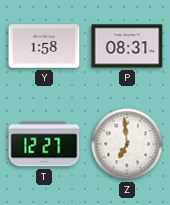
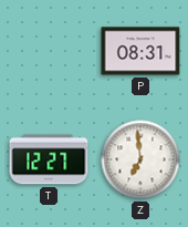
Y: 1:58 -> none (44, 46)
